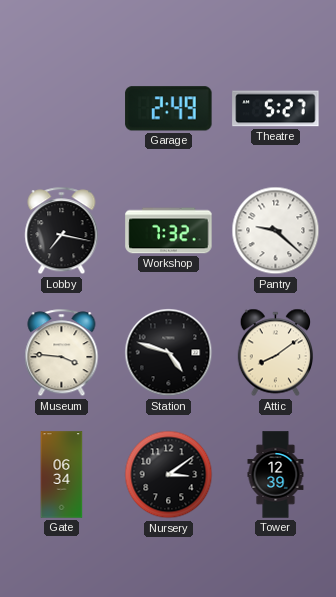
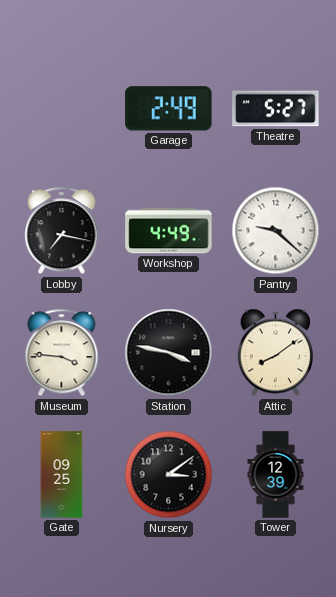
Workshop: 7:32 -> 4:49 (169, 231)
Station: 4:48 -> 3:47 (169, 353)
Gate: 06:34 -> 09:25 (62, 475)
